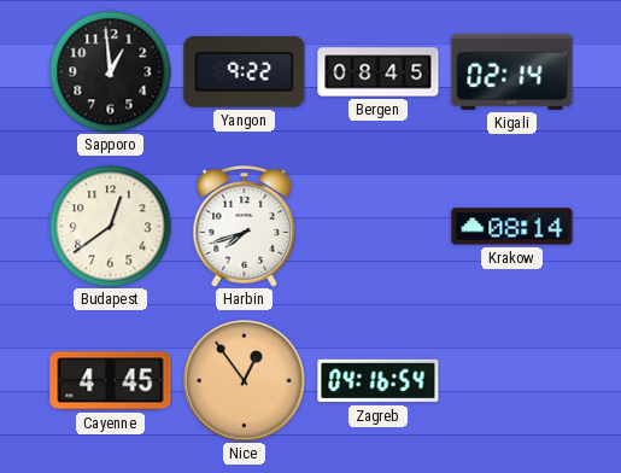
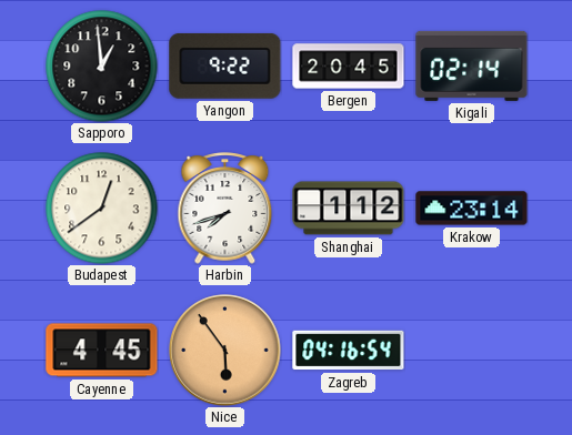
Bergen: 08:45 -> 20:45 (349, 67)
Shanghai: none -> 1:12 (349, 209)
Krakow: 08:14 -> 23:14 (472, 209)
Nice: 12:54 -> 5:54 (225, 351)
